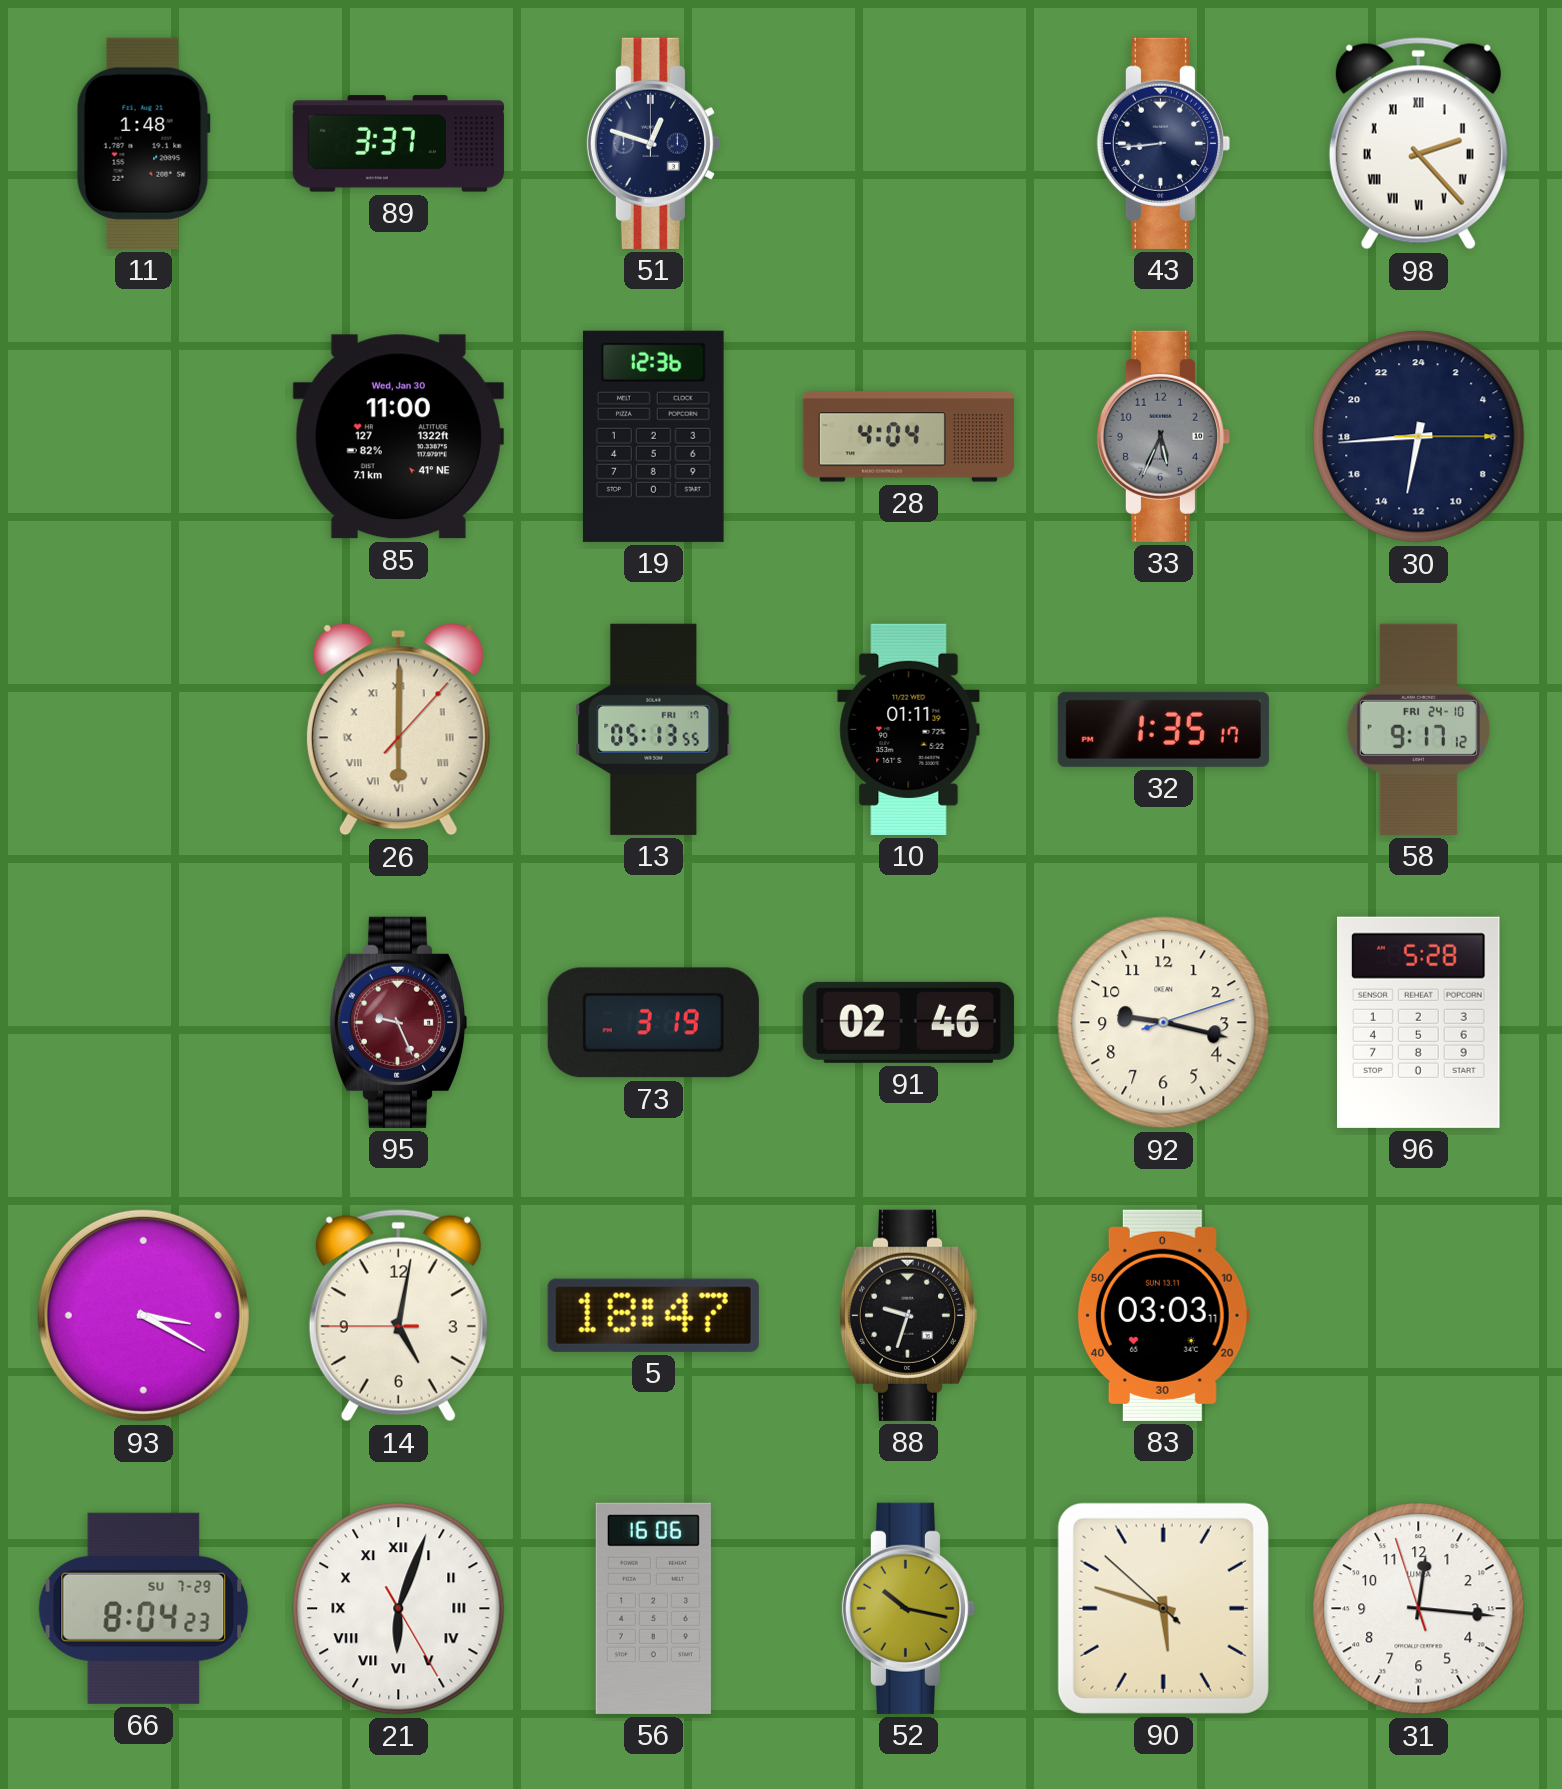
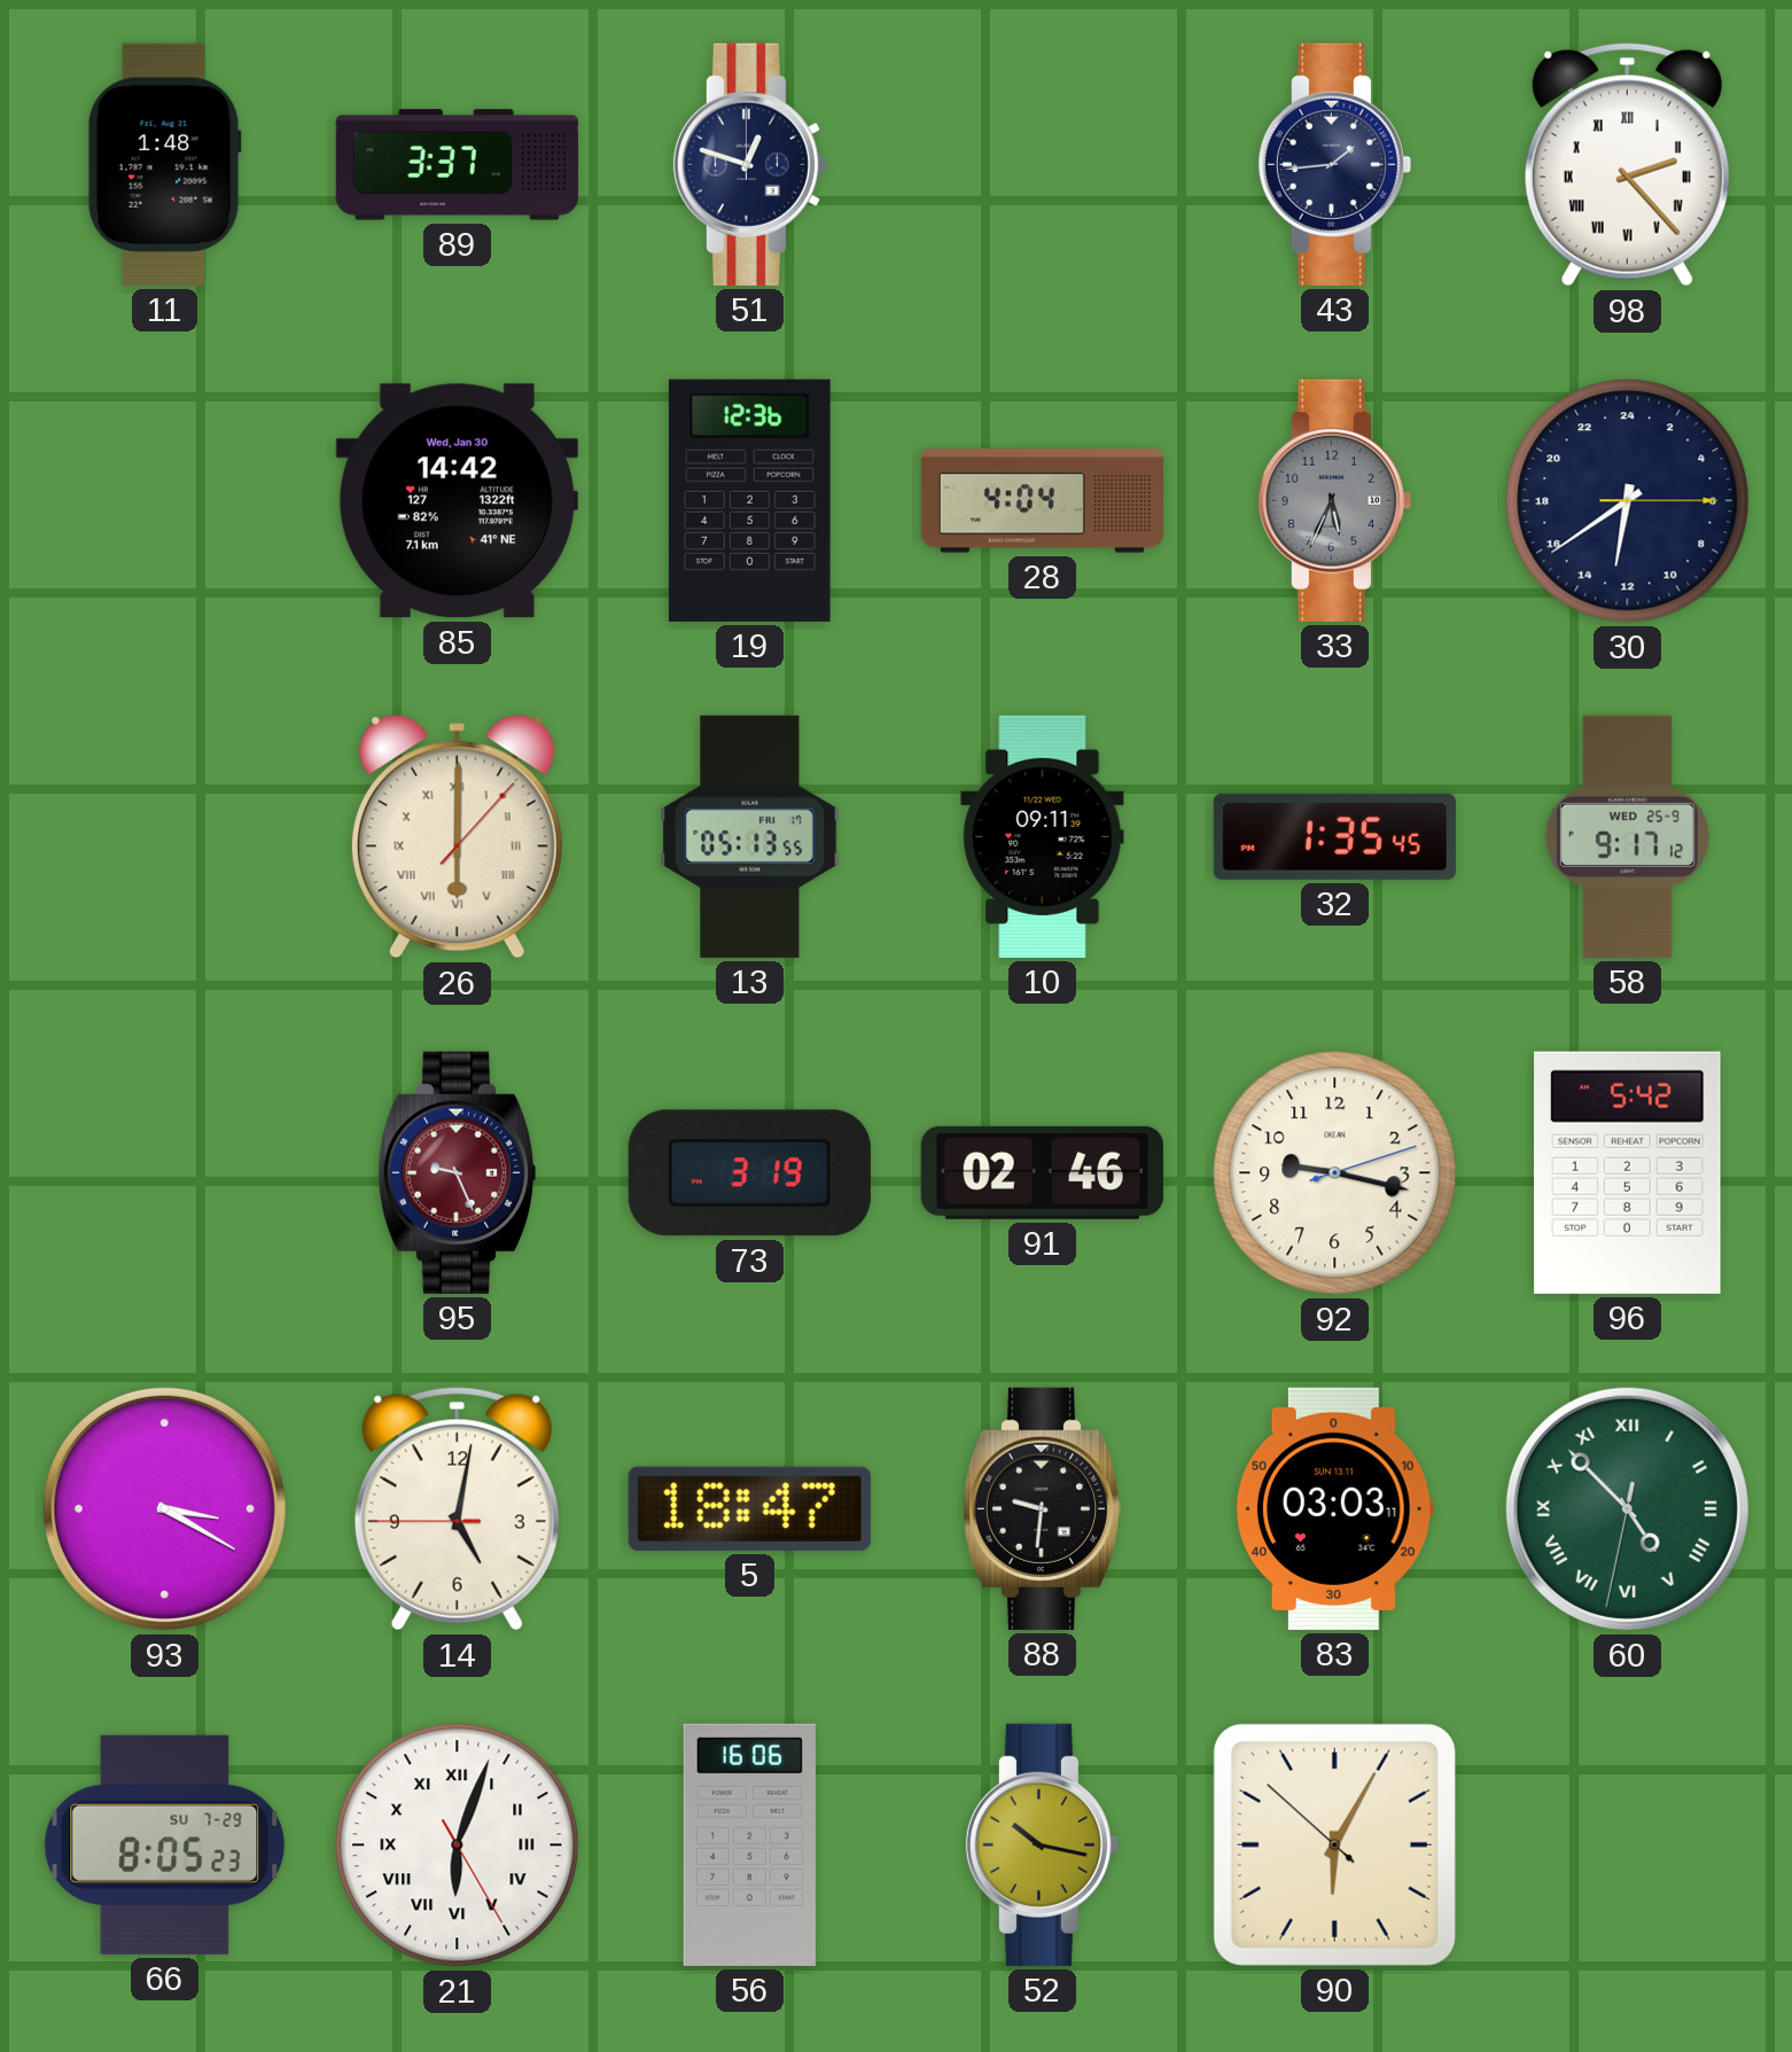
43: 8:44 -> 1:44 (1334, 164)
85: 11:00 -> 14:42 (457, 501)
30: 12:44 -> 12:39 (1628, 501)
10: 01:11 -> 09:11 (1043, 836)
32: 1:35:17 -> 1:35:45 (1334, 836)
58 date: FRI 24-10 -> WED 25-9 (1627, 836)
96: 5:28 -> 5:42 (1628, 1172)
88: 9:33 -> 9:31 (1042, 1508)
60: none -> 4:52 (1627, 1508)
66: 8:04 -> 8:05 (165, 1844)
90: 5:47 -> 6:04 (1334, 1844)
31: 12:15 -> none (1419, 1609)
